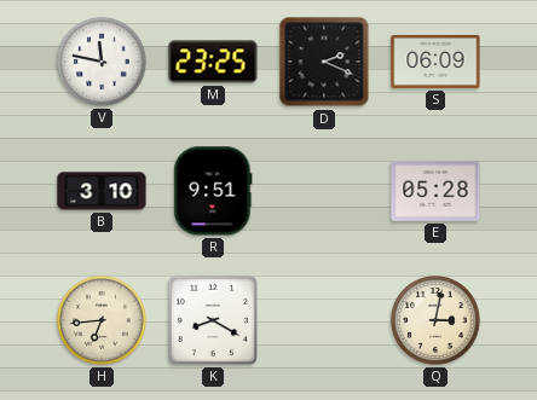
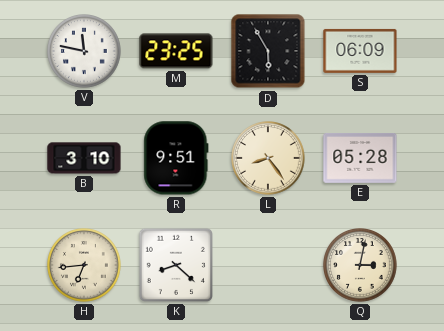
D: 2:19 -> 5:55 (268, 51)
L: none -> 8:24 (269, 159)
K: 8:20 -> 8:22 (176, 265)
